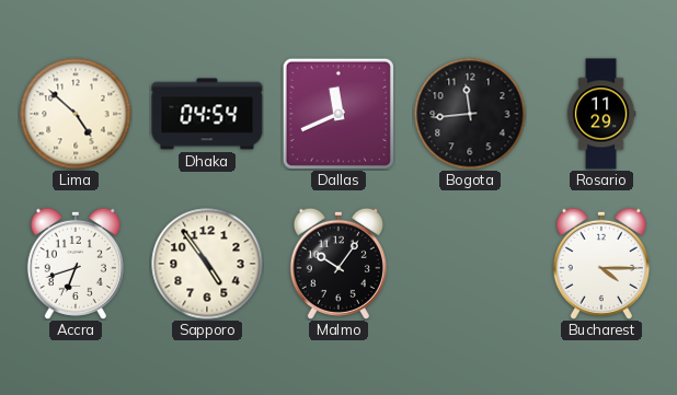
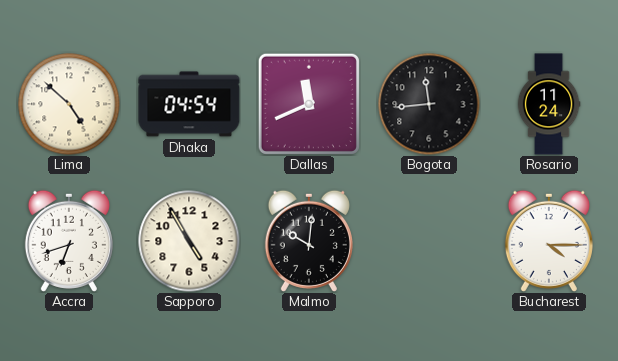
Rosario: 11:29 -> 11:24 (549, 104)
Sapporo: 4:54 -> 4:55 (189, 241)
Malmo: 10:06 -> 10:01 (309, 241)
